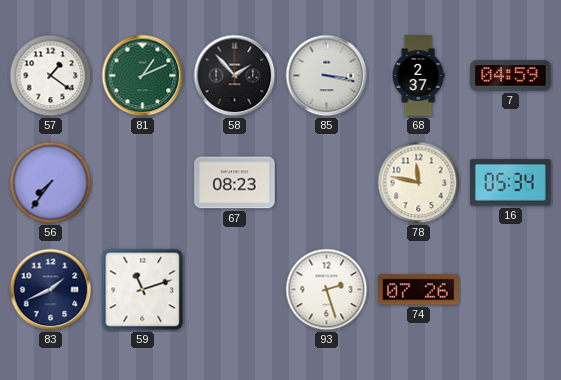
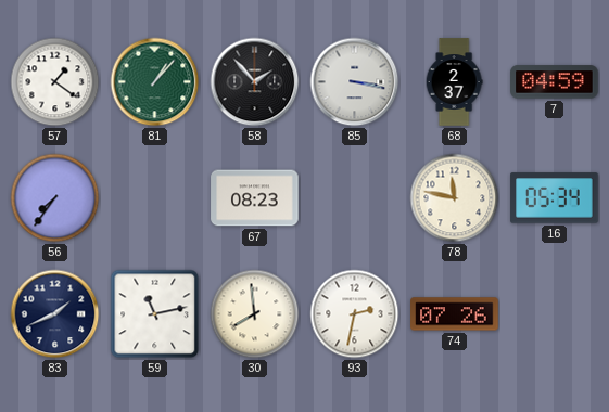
81: 1:11 -> 1:07 (155, 82)
59: 11:12 -> 11:13 (155, 314)
30: none -> 7:59 (255, 314)
93: 2:27 -> 2:32 (355, 314)
